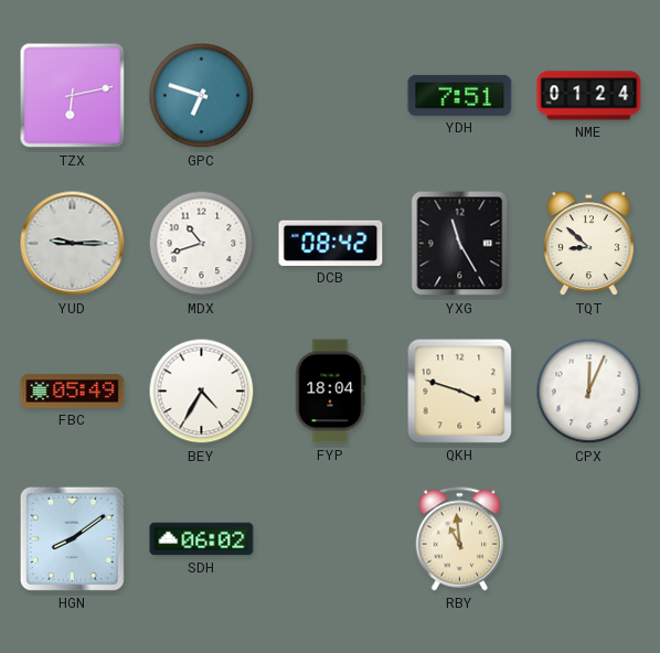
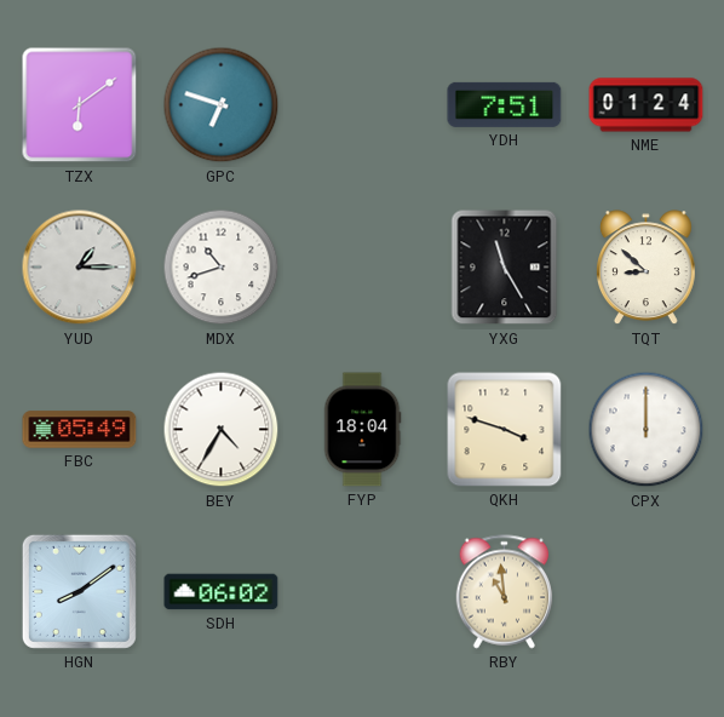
TZX: 6:13 -> 6:09 (80, 105)
YUD: 9:15 -> 1:15 (80, 268)
DCB: 08:42 -> none (331, 243)
CPX: 12:04 -> 12:00 (647, 430)
